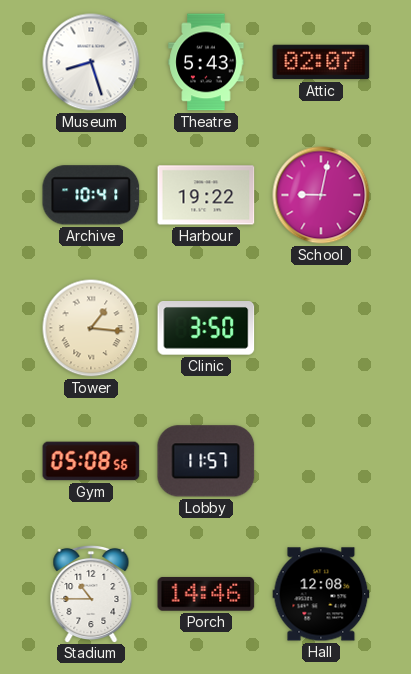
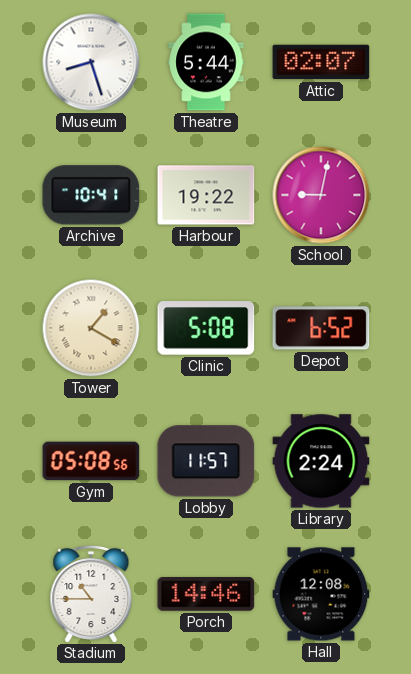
Theatre: 5:43 -> 5:44 (206, 62)
Tower: 1:16 -> 1:20 (91, 328)
Clinic: 3:50 -> 5:08 (206, 328)
Depot: none -> 6:52 (321, 328)
Library: none -> 2:24 (321, 461)
